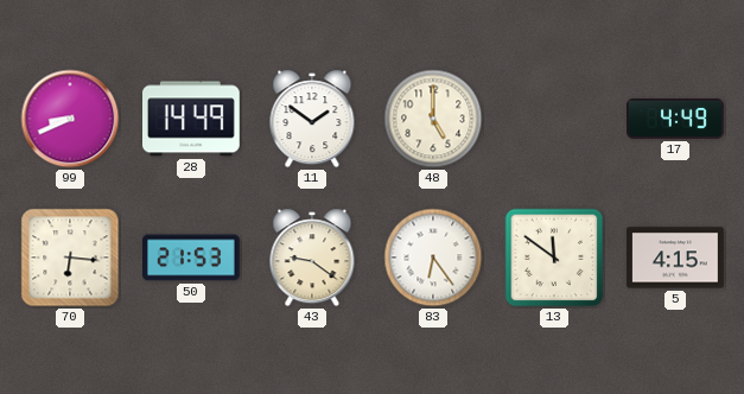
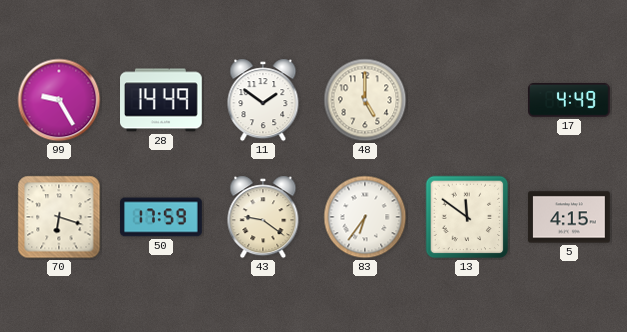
99: 8:41 -> 9:25 (59, 100)
70: 6:16 -> 6:18 (59, 217)
50: 21:53 -> 17:59 (161, 217)
83: 6:24 -> 6:36 (365, 217)
